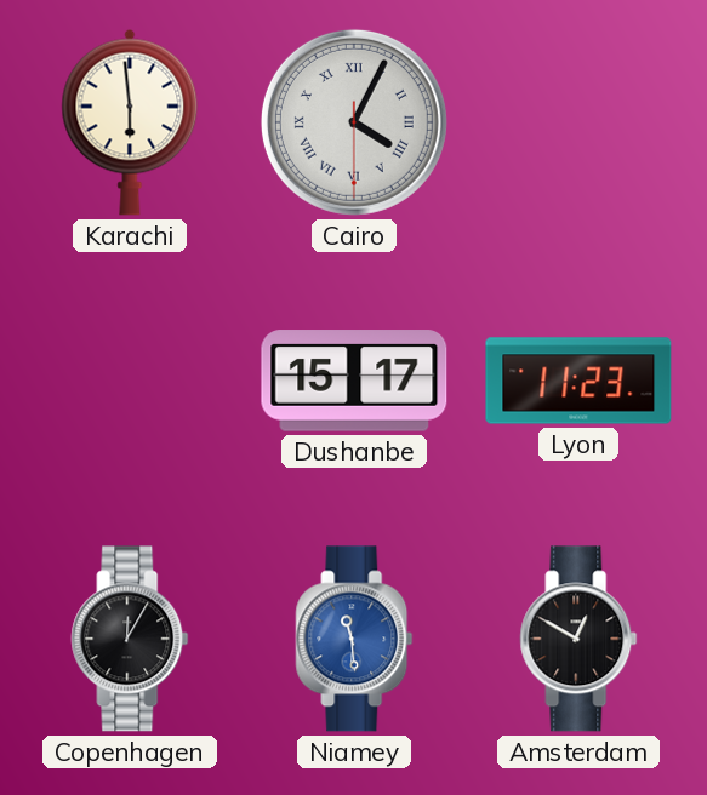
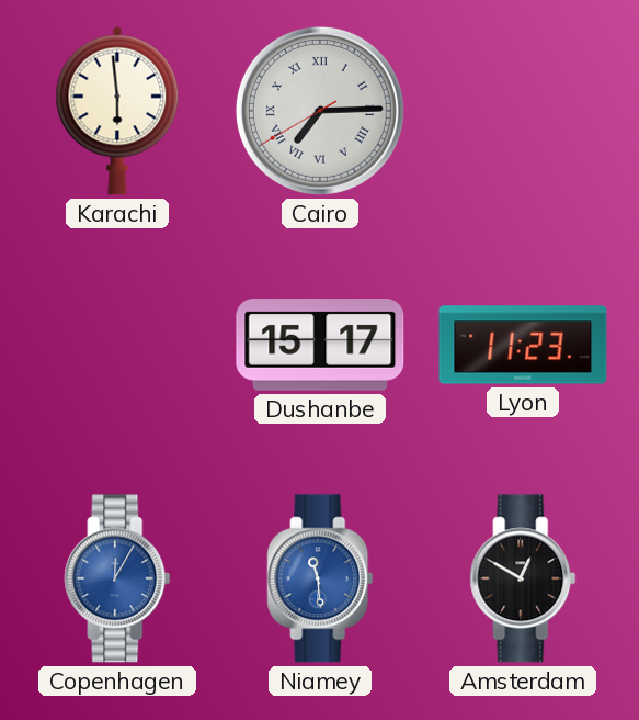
Cairo: 4:04 -> 7:14 (320, 111)
Copenhagen dial: black -> blue (117, 578)
